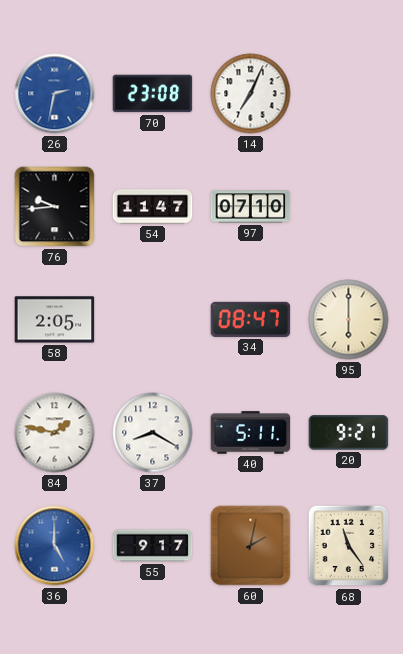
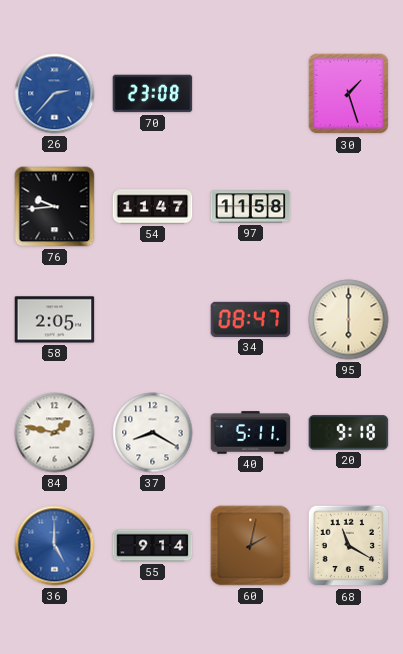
26: 2:32 -> 2:37 (55, 94)
14: 7:04 -> none (251, 94)
30: none -> 1:27 (349, 94)
97: 07:10 -> 11:58 (251, 207)
20: 9:21 -> 9:18 (349, 433)
55: 9:17 -> 9:14 (153, 546)
68: 11:24 -> 11:20 (349, 546)
